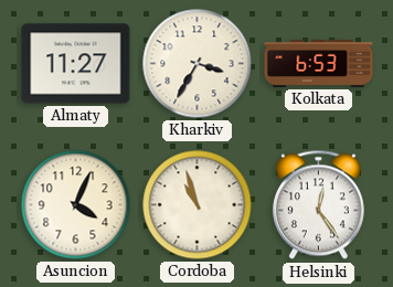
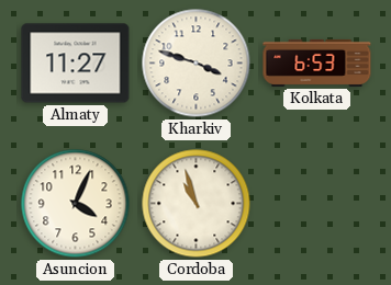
Kharkiv: 3:35 -> 3:48 (197, 64)
Helsinki: 12:24 -> none (318, 205)
